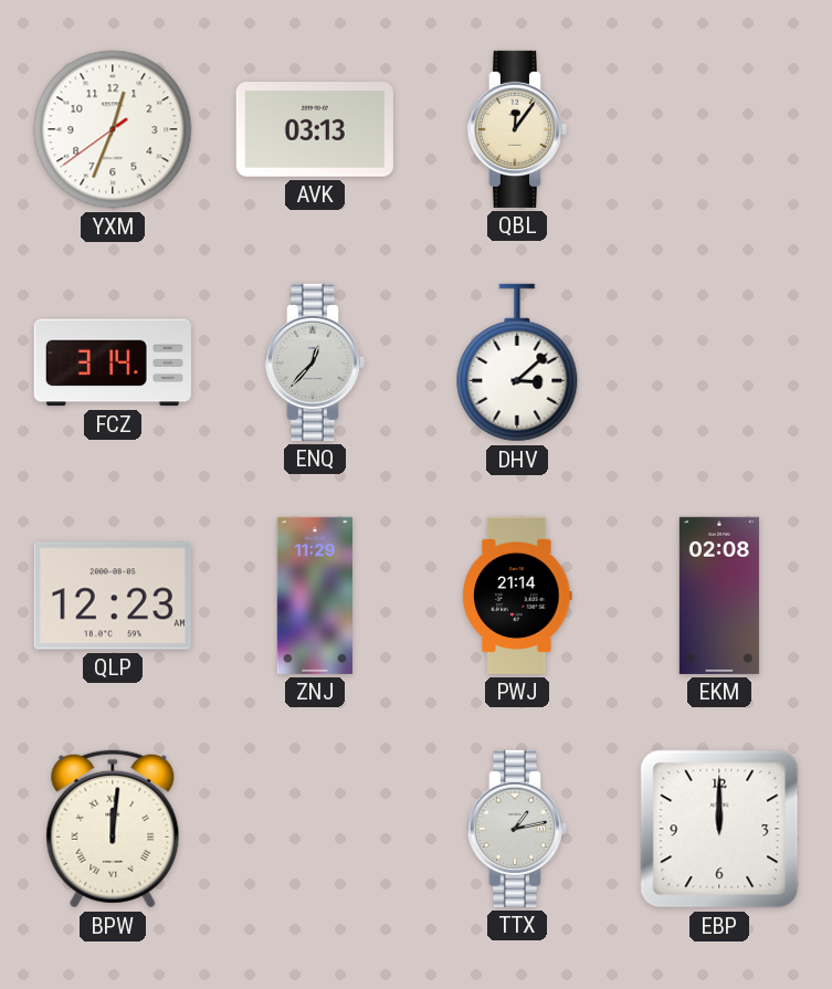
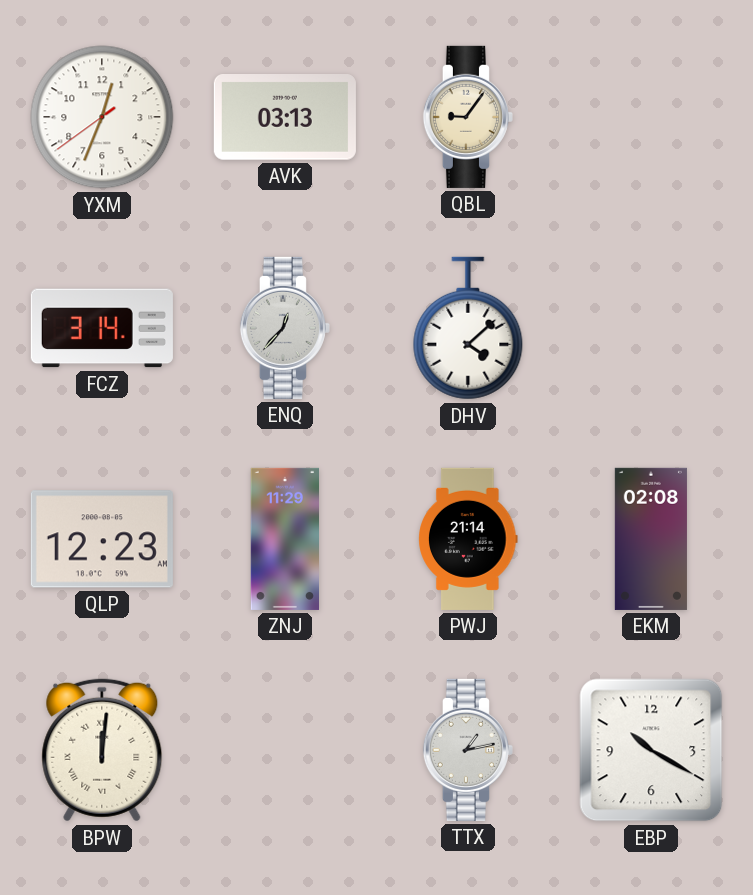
QBL: 12:06 -> 9:06 (468, 117)
DHV: 3:08 -> 4:08 (468, 328)
EBP: 12:00 -> 10:20 (651, 750)
